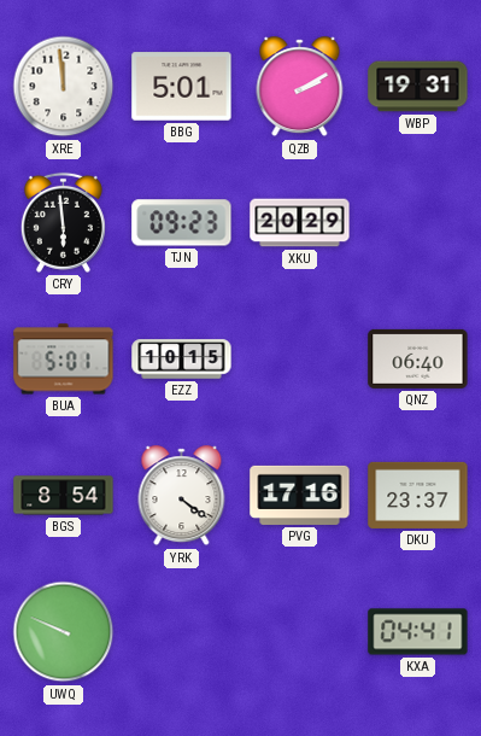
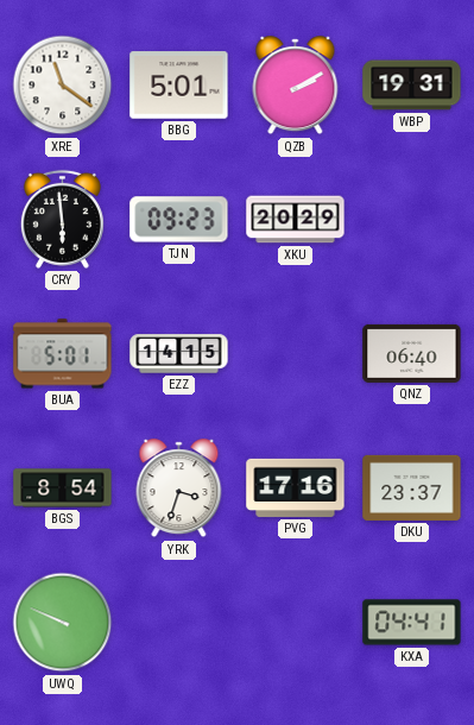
XRE: 11:59 -> 11:21 (63, 86)
EZZ: 10:15 -> 14:15 (179, 354)
YRK: 4:21 -> 3:33 (179, 488)
